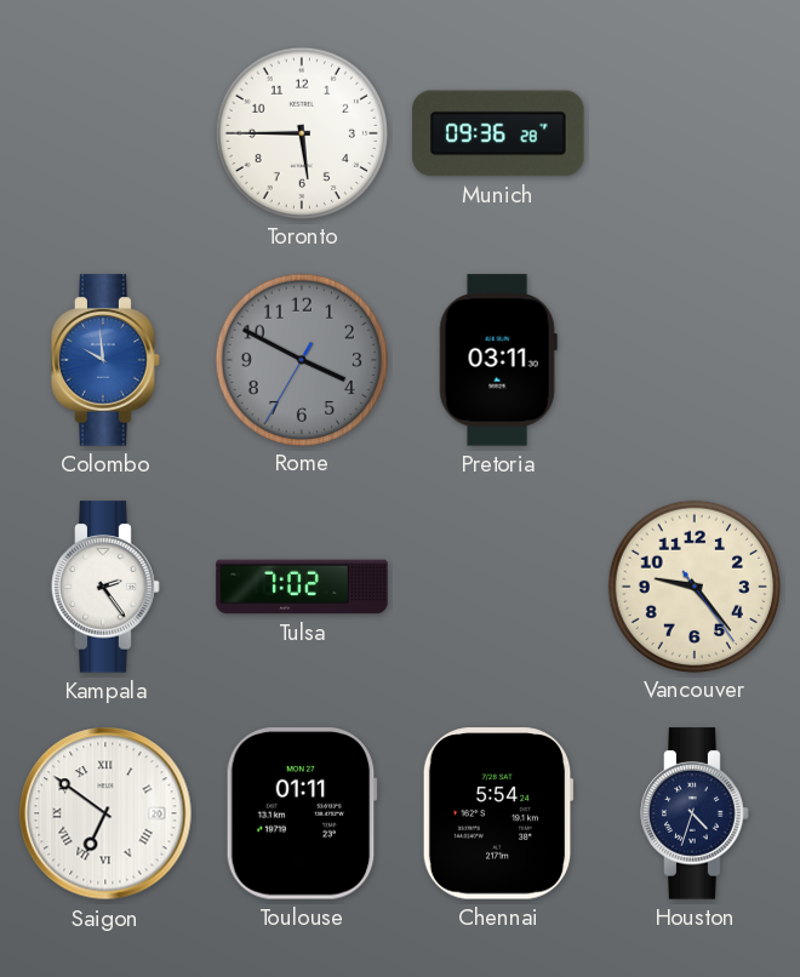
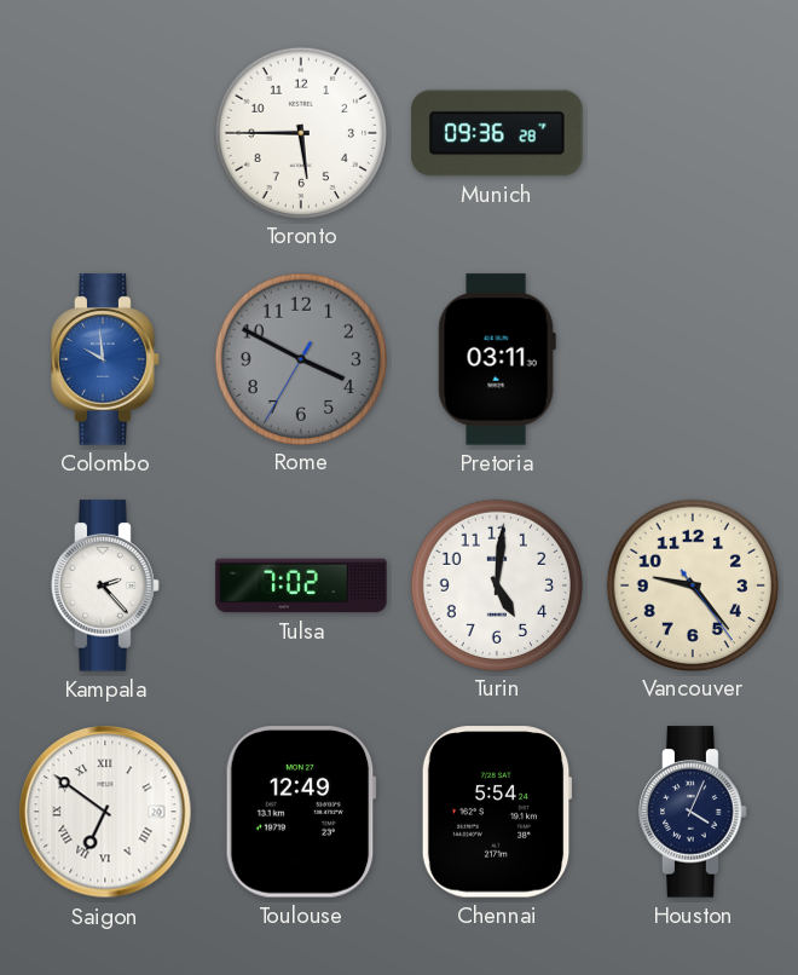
Kampala: 2:24 -> 2:23 (105, 585)
Turin: none -> 5:01 (496, 584)
Toulouse: 01:11 -> 12:49 (301, 812)
Houston: 4:33 -> 4:04 (693, 812)
